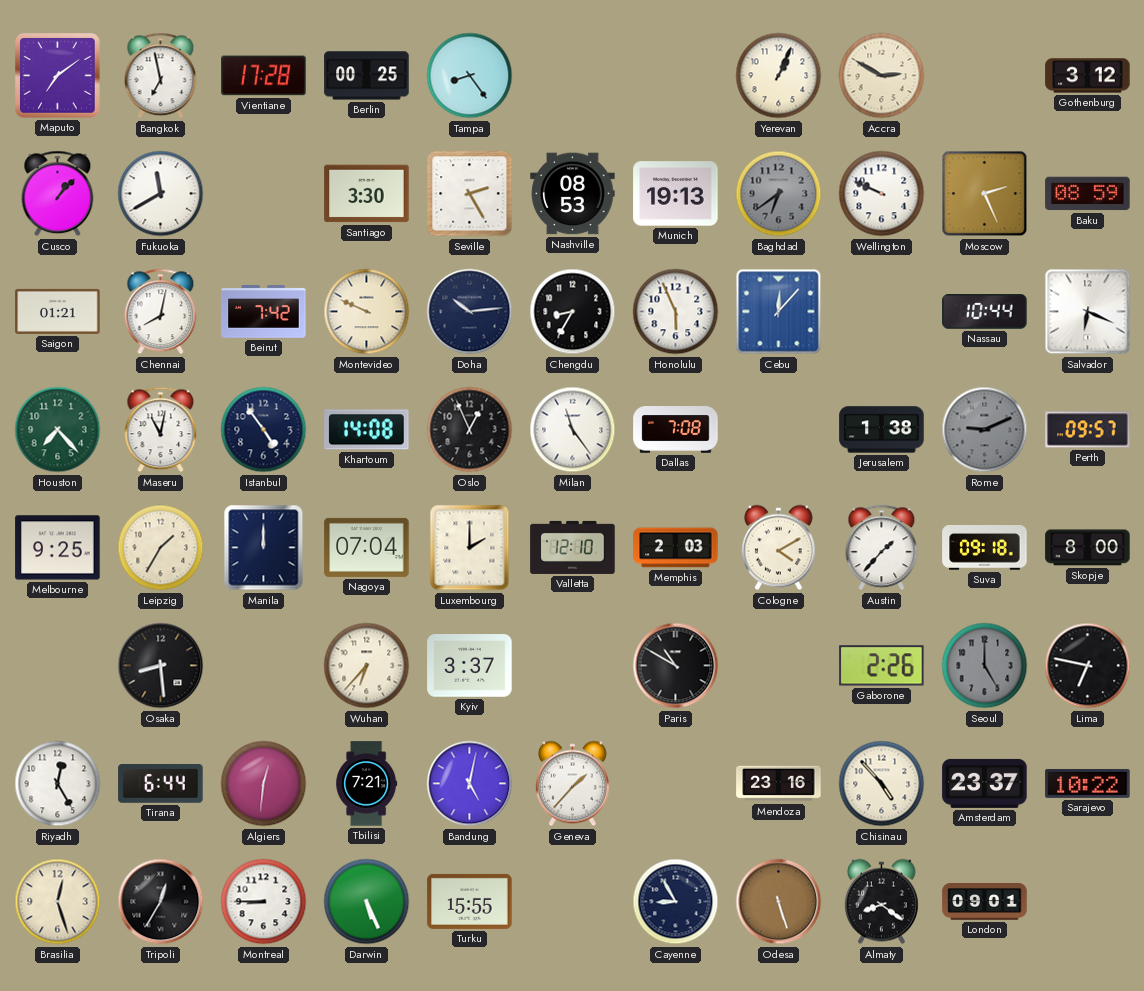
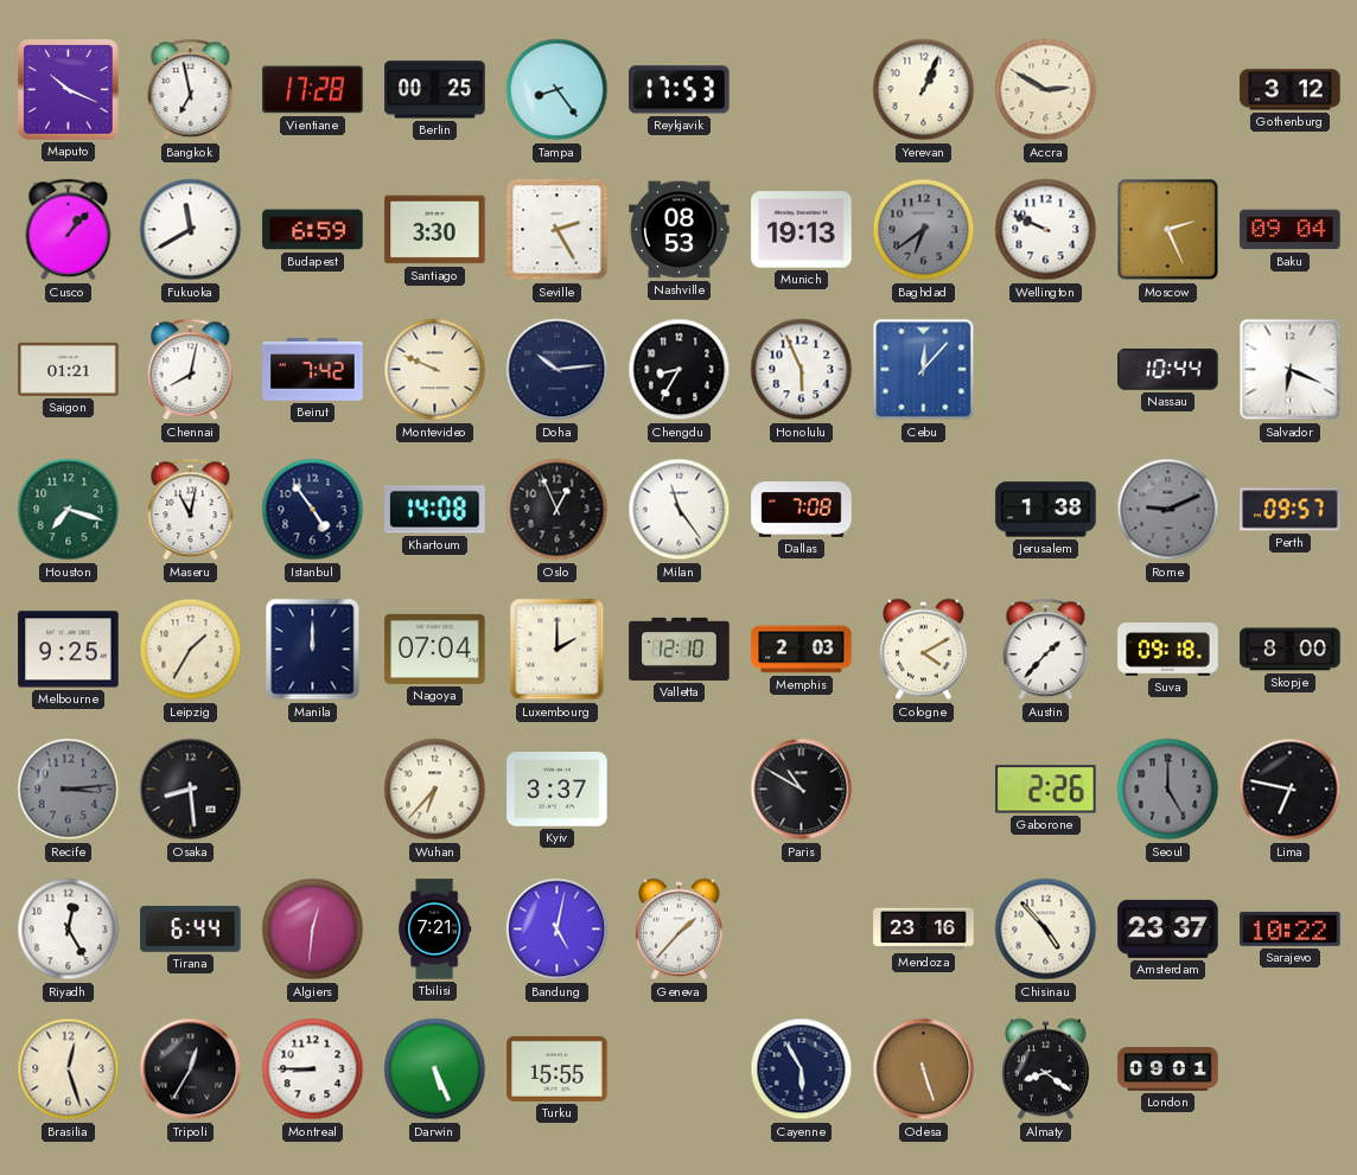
Maputo: 7:09 -> 10:19 (69, 90)
Reykjavik: none -> 17:53 (680, 90)
Budapest: none -> 6:59 (313, 230)
Baku: 08:59 -> 09:04 (1291, 230)
Houston: 7:23 -> 7:18 (69, 510)
Recife: none -> 3:14 (69, 790)
Cayenne: 8:55 -> 5:55 (802, 1069)
